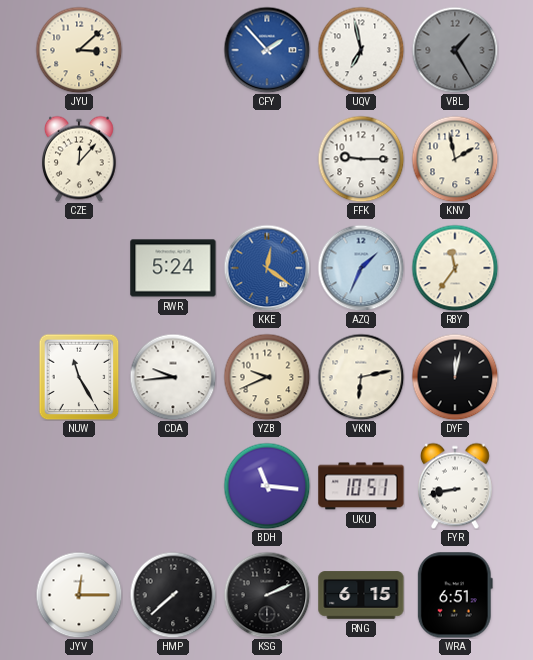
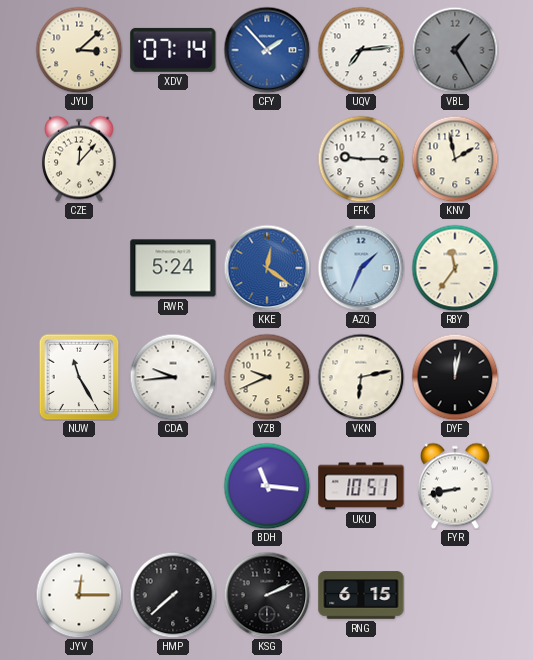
XDV: none -> 07:14 (173, 50)
UQV: 6:58 -> 7:14 (361, 50)
WRA: 6:51 -> none (455, 595)
